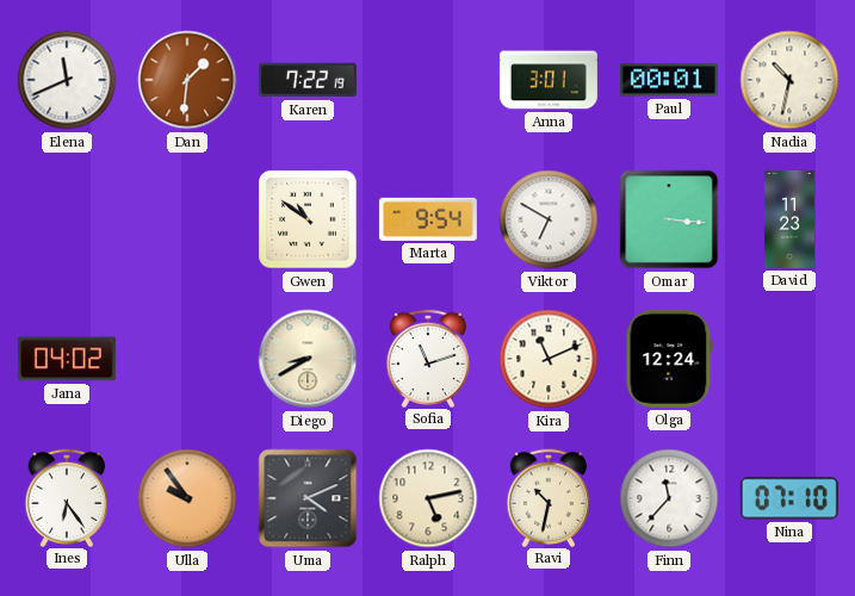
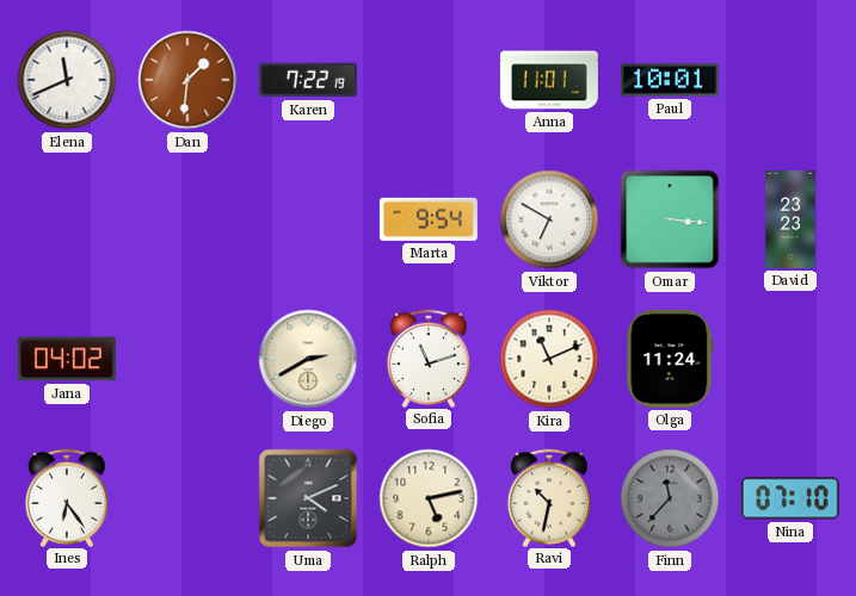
Anna: 3:01 -> 11:01 (549, 80)
Paul: 00:01 -> 10:01 (670, 80)
Nadia: 10:32 -> none (789, 80)
Gwen: 10:51 -> none (308, 219)
David: 11:23 -> 23:23 (790, 219)
Diego: 8:40 -> 2:40 (308, 359)
Olga: 12:24 -> 11:24 (670, 359)
Ulla: 9:54 -> none (187, 498)
Finn dial: white -> grey (670, 498)
